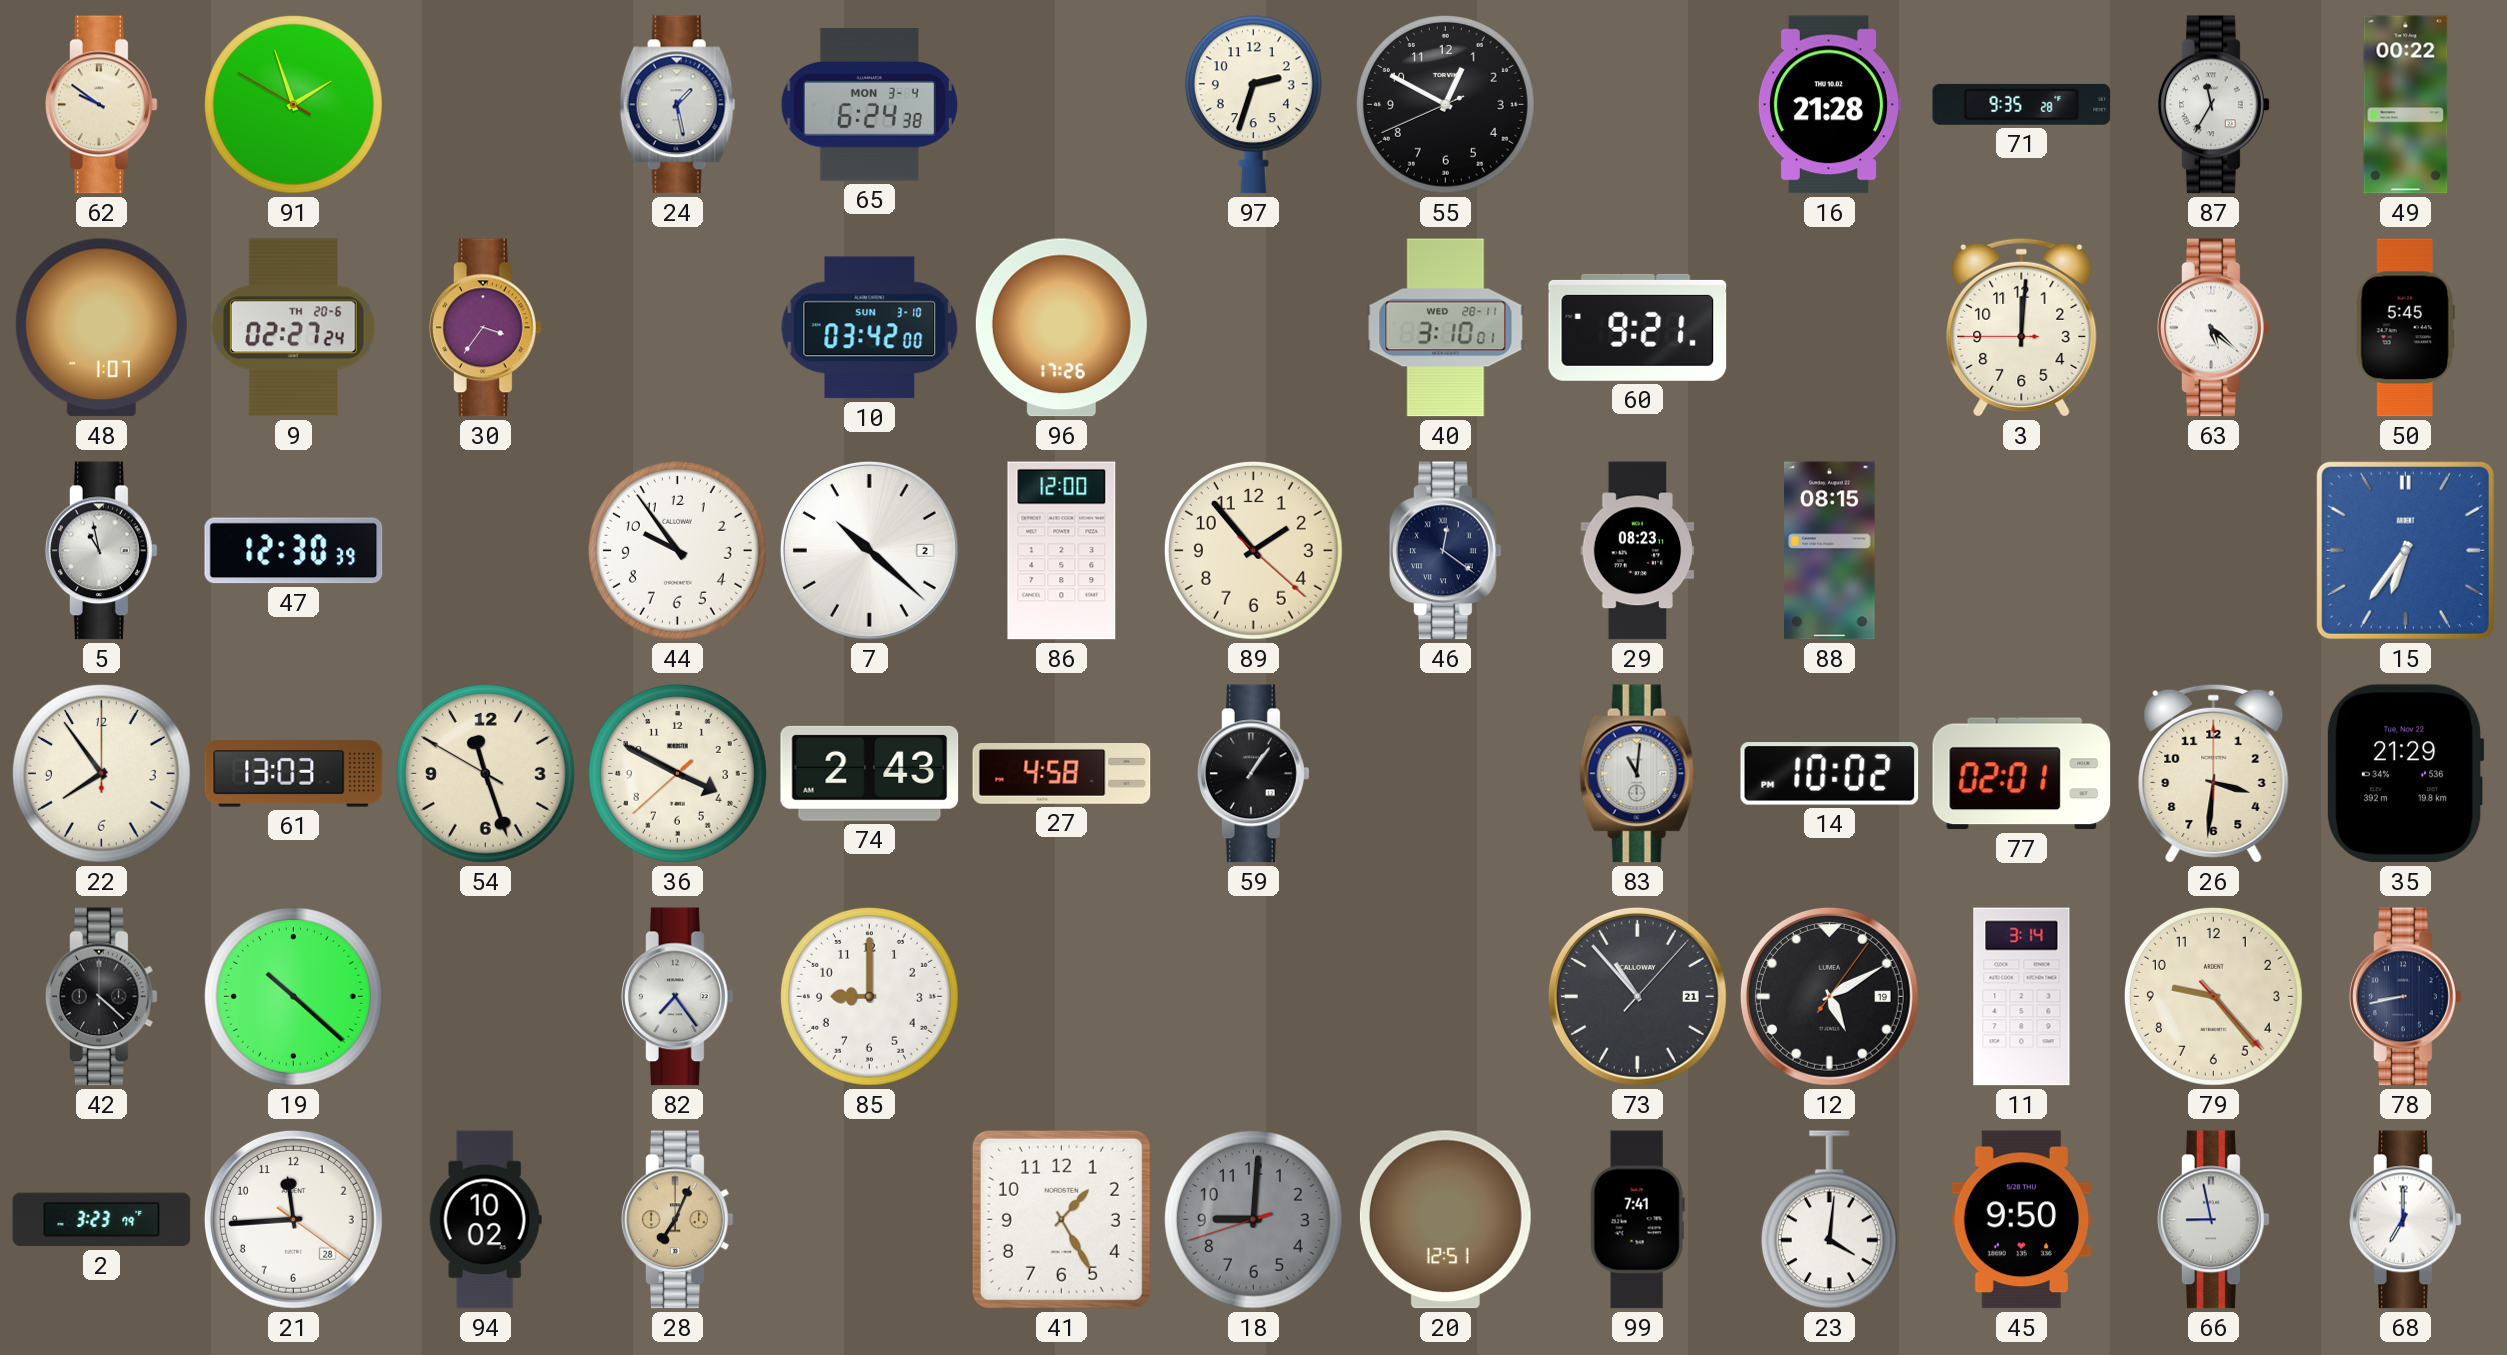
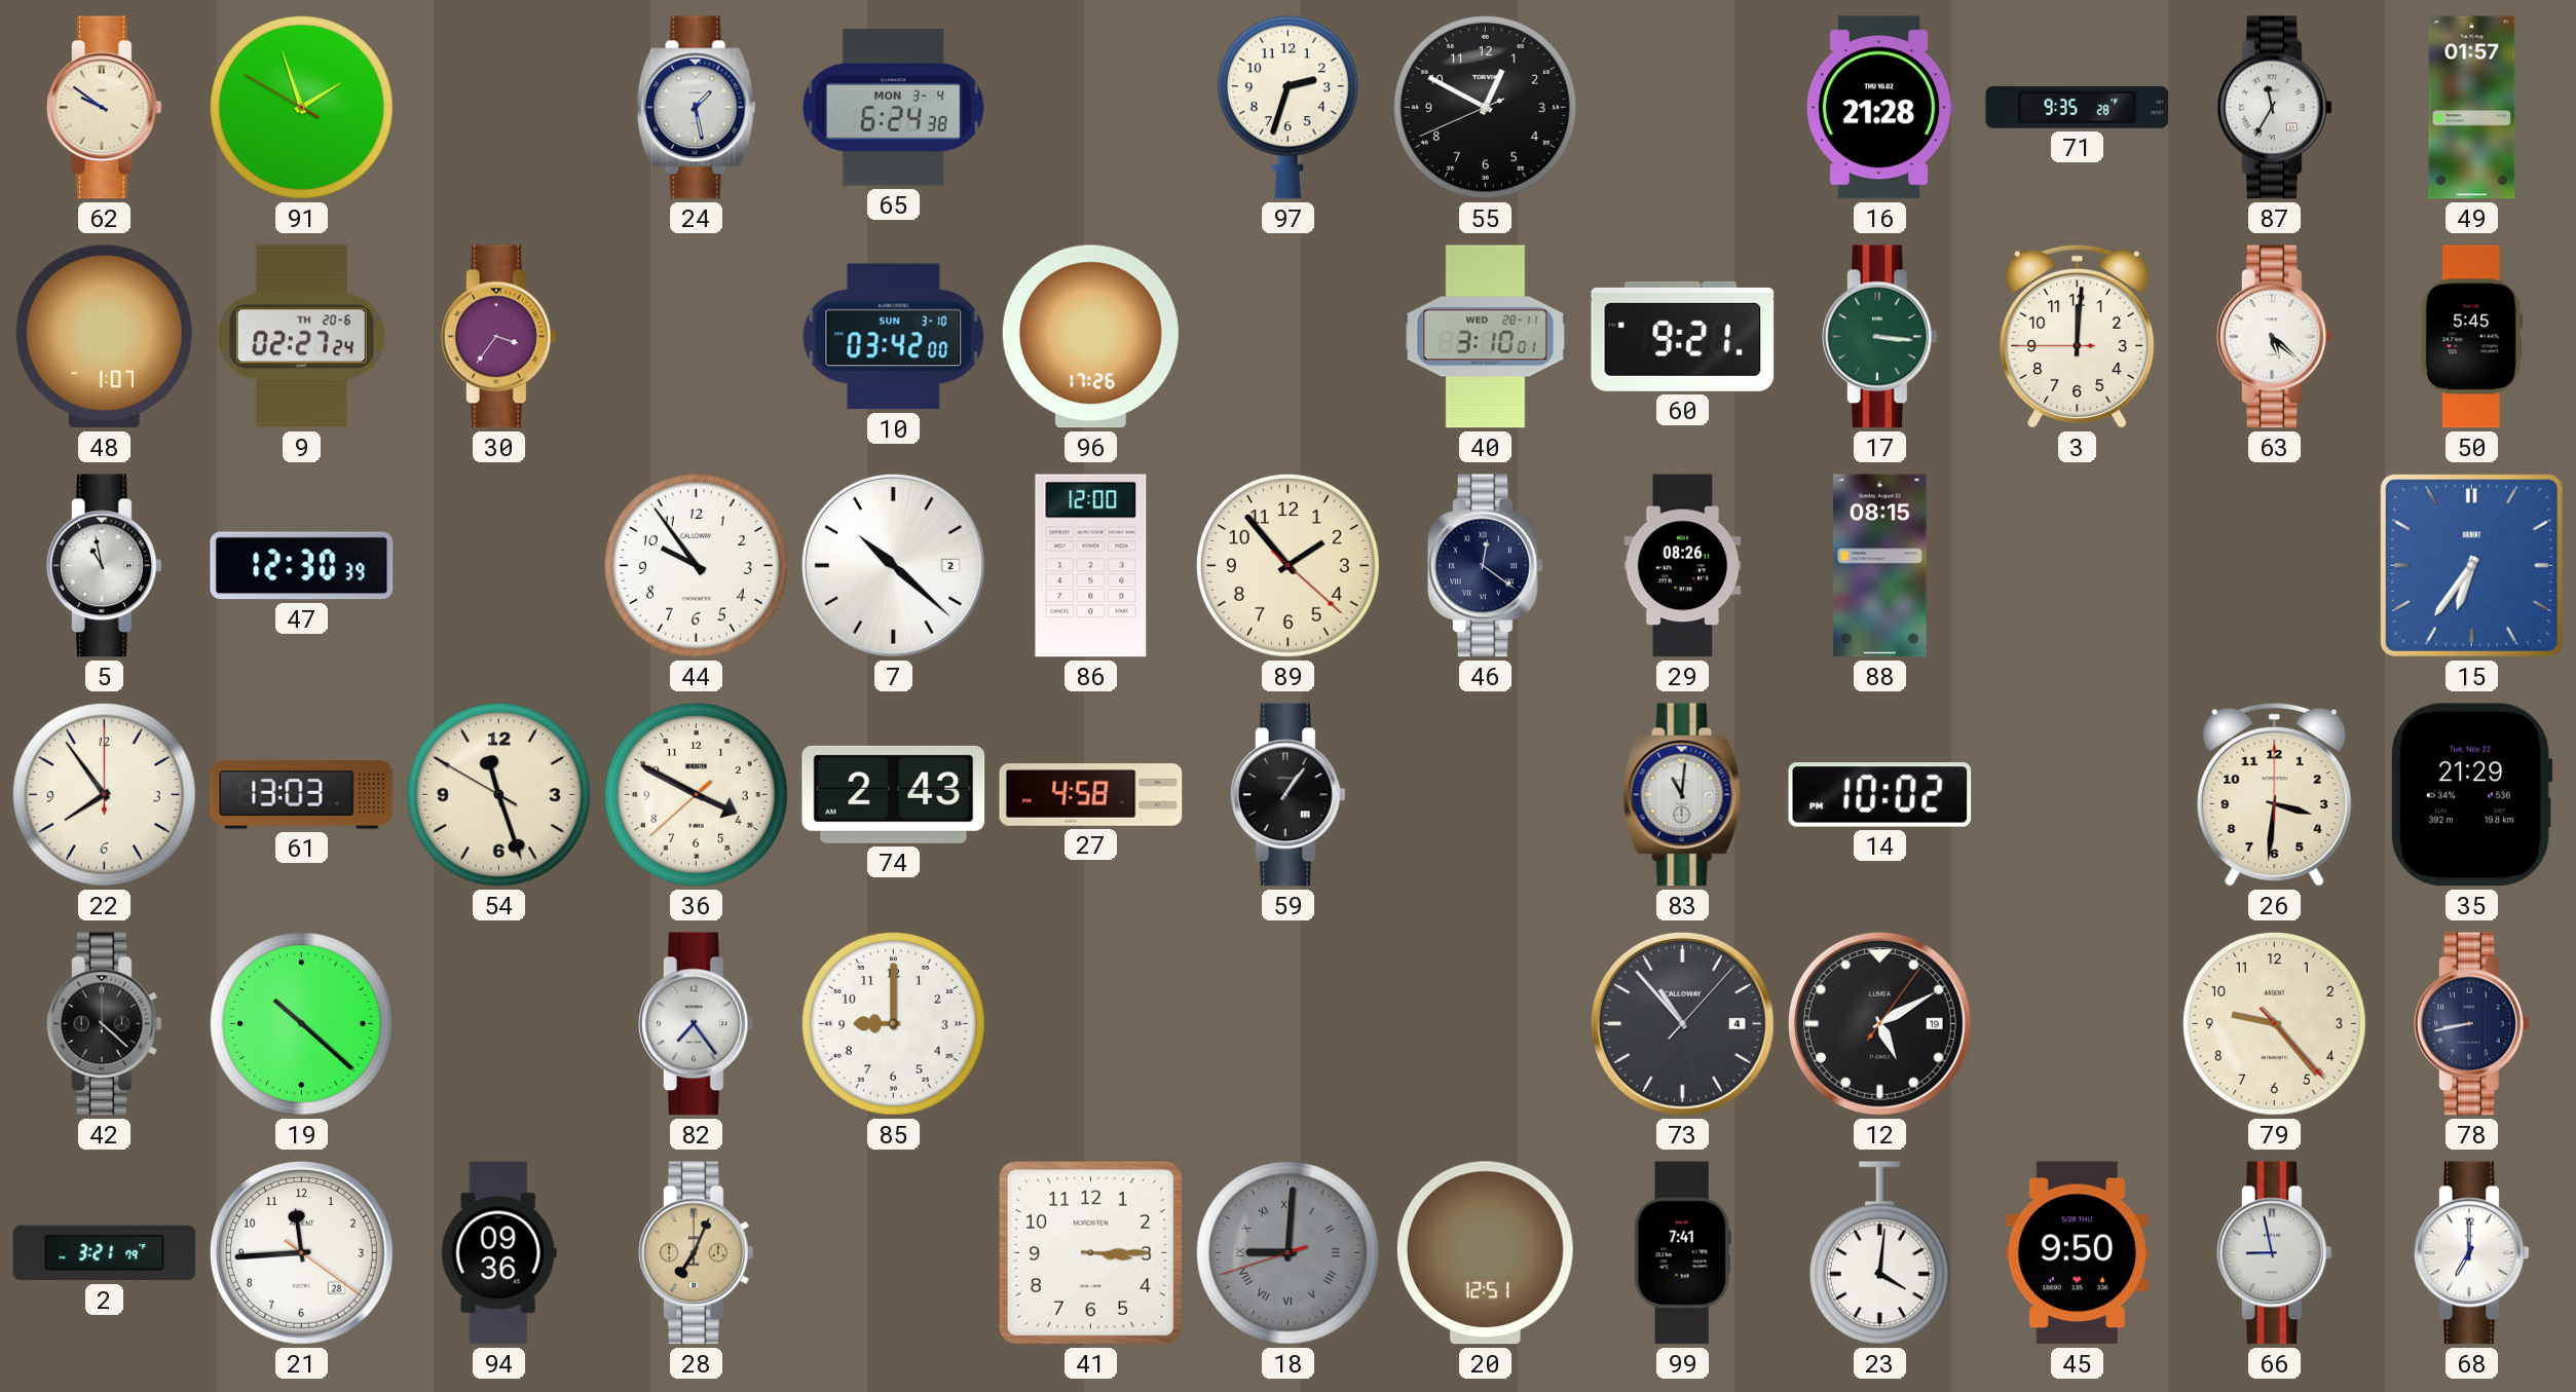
49: 00:22 -> 01:57 (2472, 108)
17: none -> 3:16 (1880, 337)
29: 08:23 -> 08:26 (1683, 566)
77: 02:01 -> none (2022, 774)
73 date: 21 -> 4 (1682, 1023)
11: 3:14 -> none (2022, 997)
2: 3:23 -> 3:21 (105, 1253)
94: 10:02 -> 09:36 (498, 1253)
41: 1:25 -> 3:15 (1090, 1252)
18 numerals: Arabic -> Roman (1287, 1252)
